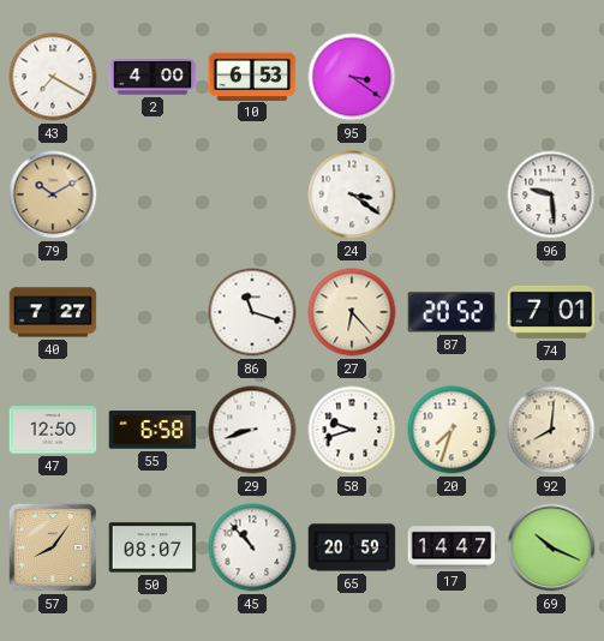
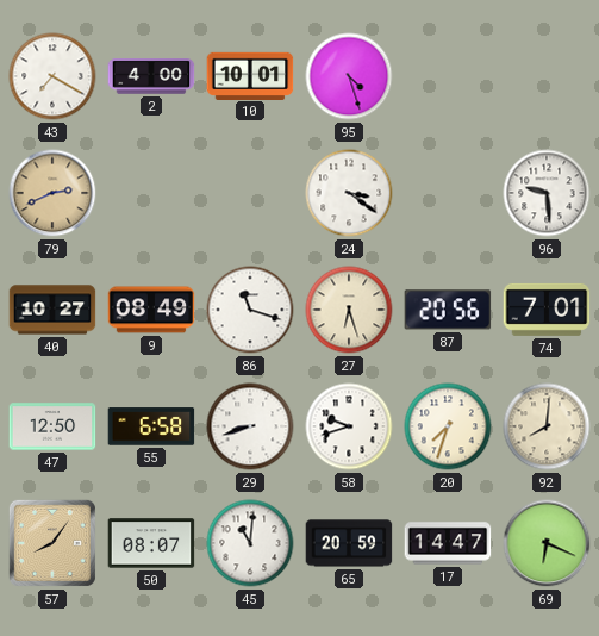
10: 6:53 -> 10:01 (250, 75)
95: 3:21 -> 4:27 (349, 76)
79: 10:10 -> 2:41 (52, 193)
40: 7:27 -> 10:27 (52, 310)
9: none -> 08:49 (151, 310)
27: 6:23 -> 6:27 (349, 310)
87: 20:52 -> 20:56 (448, 310)
45: 10:53 -> 11:01 (250, 543)
69: 10:19 -> 6:19 (547, 543)
